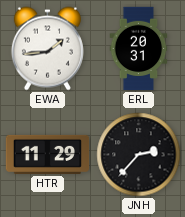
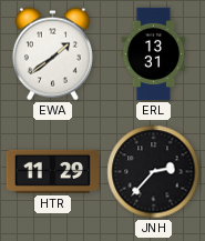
EWA: 1:44 -> 1:39 (52, 54)
ERL: 20:31 -> 13:31 (154, 54)
